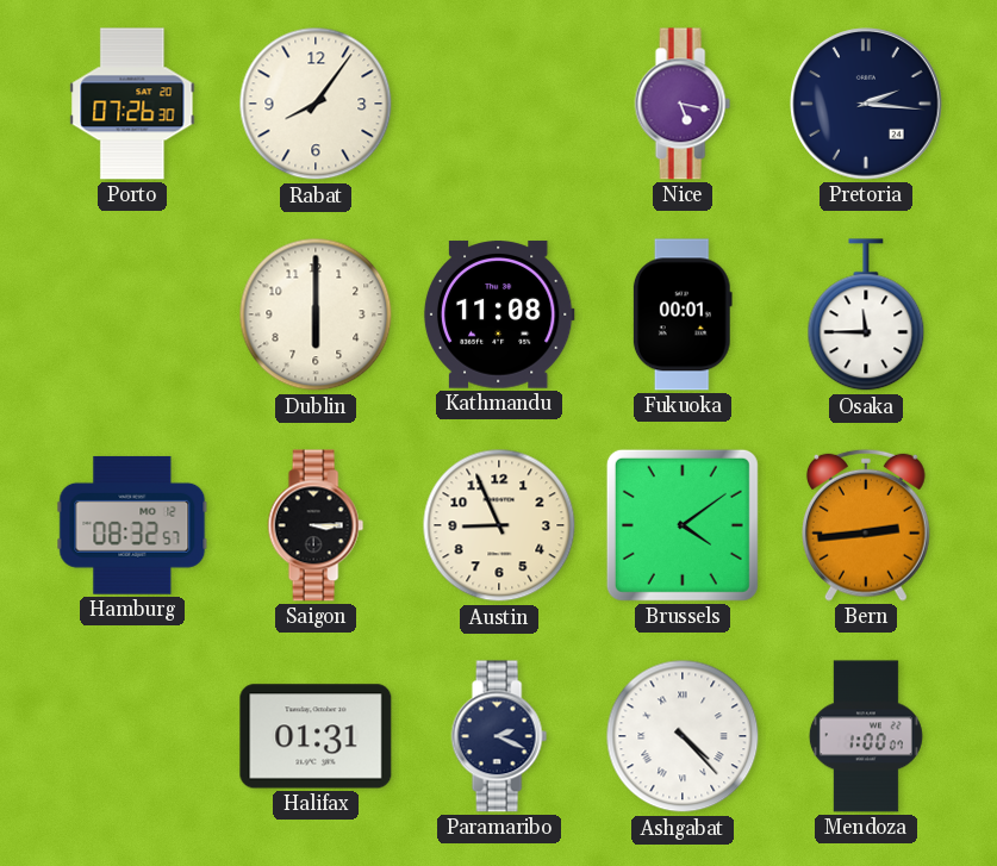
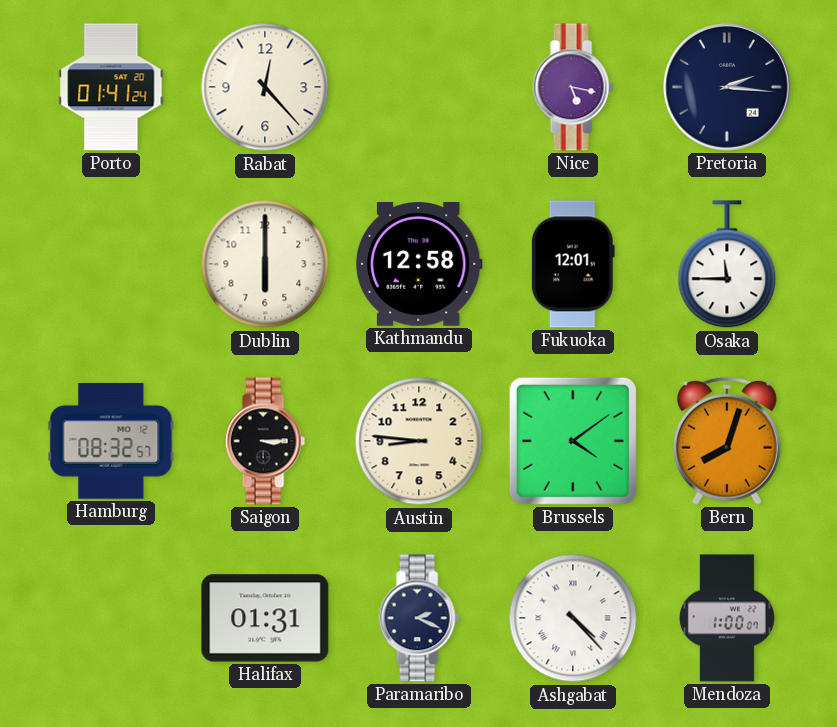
Porto: 07:26 -> 01:41 (111, 87)
Rabat: 8:06 -> 12:23 (265, 87)
Kathmandu: 11:08 -> 12:58 (419, 264)
Fukuoka: 00:01 -> 12:01 (573, 264)
Austin: 8:56 -> 8:46 (419, 441)
Bern: 2:44 -> 8:03 (727, 441)
